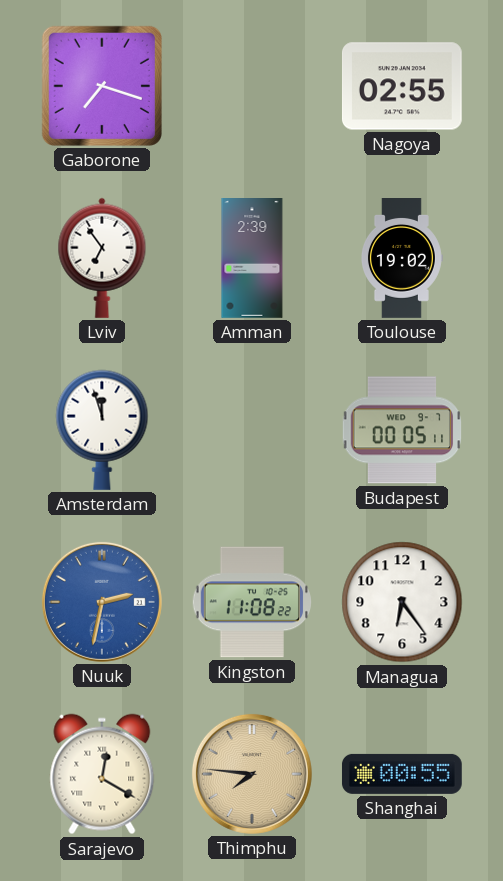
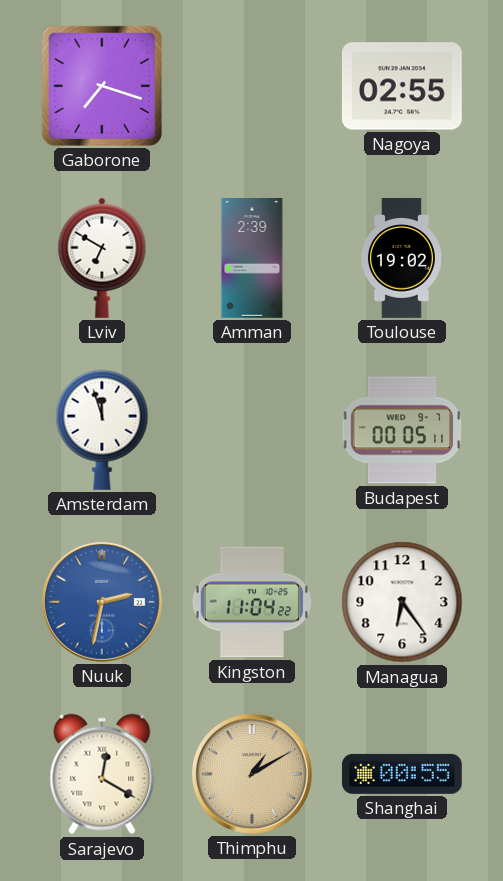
Lviv: 6:54 -> 6:50 (102, 258)
Kingston: 11:08 -> 11:04 (251, 602)
Thimphu: 7:46 -> 1:10 (252, 774)
